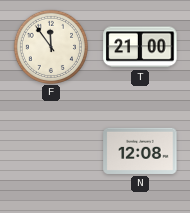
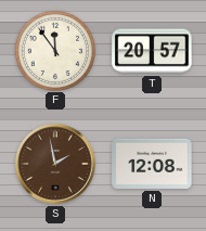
T: 21:00 -> 20:57 (152, 51)
S: none -> 1:58 (56, 165)
